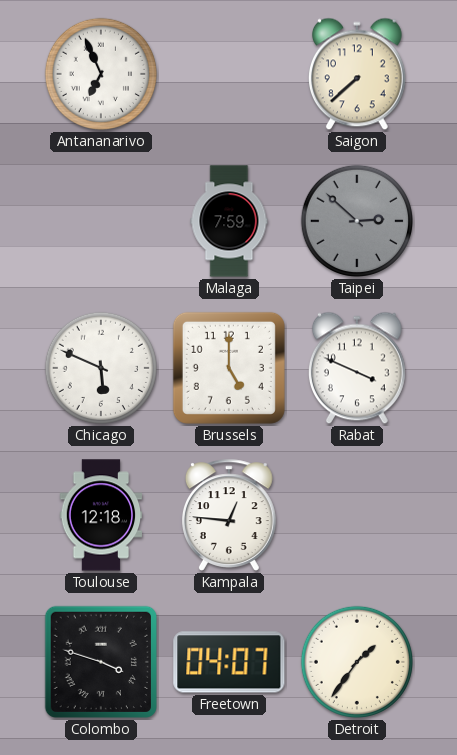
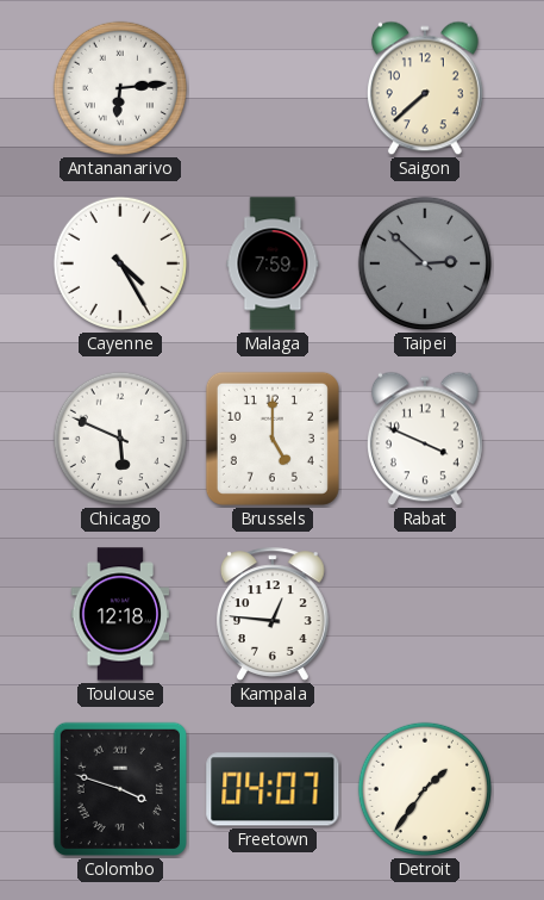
Antananarivo: 6:56 -> 6:14 (120, 88)
Cayenne: none -> 4:25 (120, 263)
